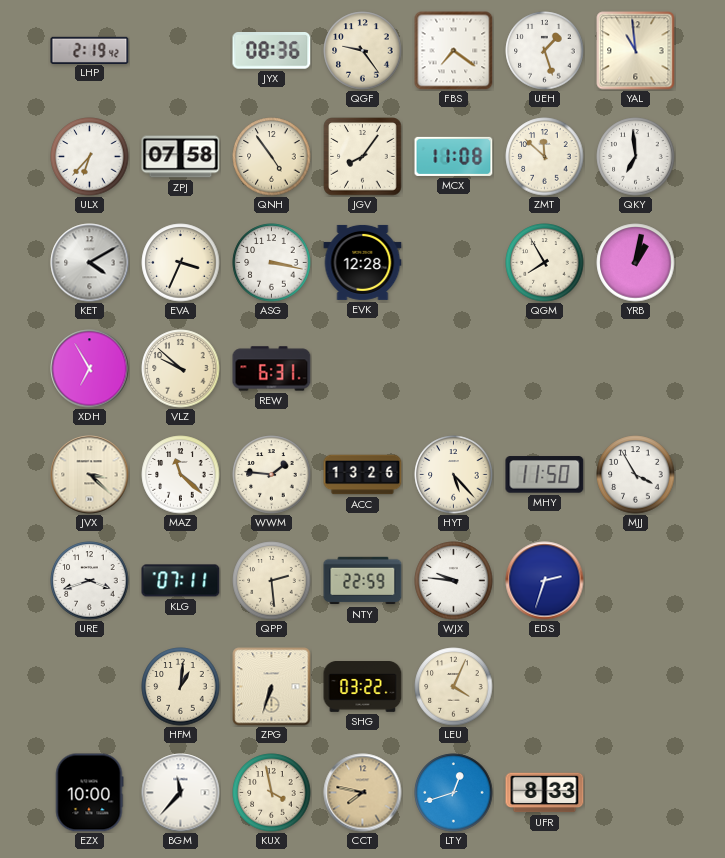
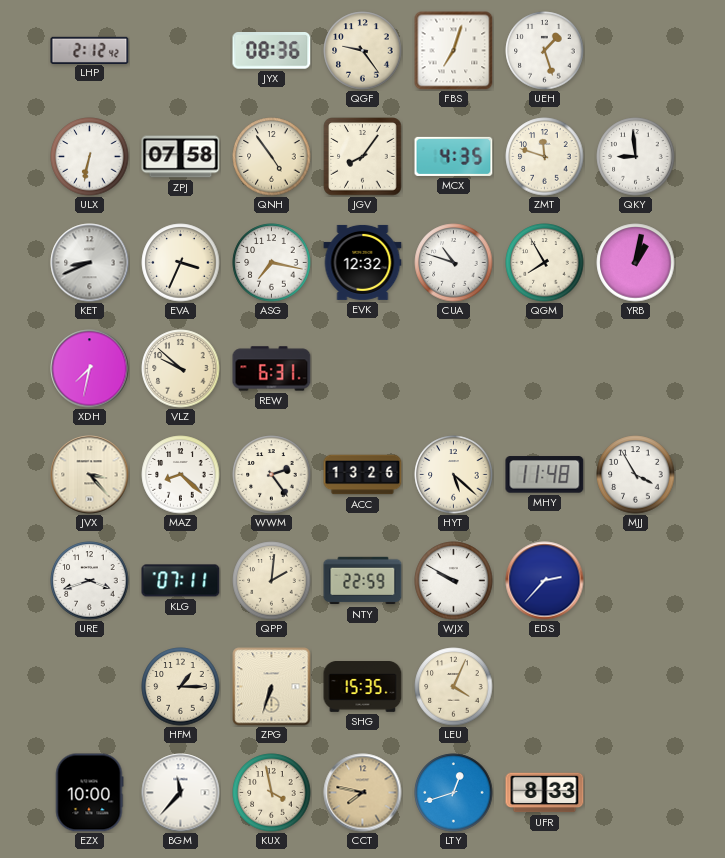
LHP: 2:19 -> 2:12 (90, 50)
FBS: 7:21 -> 7:03 (454, 51)
YAL: 10:59 -> none (636, 51)
ULX: 6:37 -> 6:32 (90, 157)
MCX: 11:08 -> 4:35 (454, 156)
ZMT: 11:52 -> 11:48 (545, 157)
QKY: 6:59 -> 8:59 (636, 157)
KET: 4:10 -> 8:41 (90, 263)
ASG: 3:17 -> 7:17 (272, 263)
EVK: 12:28 -> 12:32 (363, 262)
CUA: none -> 10:48 (454, 263)
XDH: 6:55 -> 7:32 (90, 369)
JVX: 3:22 -> 3:23 (90, 475)
MAZ: 11:22 -> 8:22 (181, 475)
WWM: 1:46 -> 2:24 (272, 475)
HYT: 5:23 -> 5:22 (454, 475)
MHY: 11:50 -> 11:48 (545, 475)
QPP: 2:29 -> 2:01 (272, 581)
WJX: 9:46 -> 9:50 (454, 581)
EDS: 2:33 -> 2:37 (545, 581)
HFM: 1:01 -> 1:15 (181, 687)
SHG: 03:22 -> 15:35 (363, 687)
